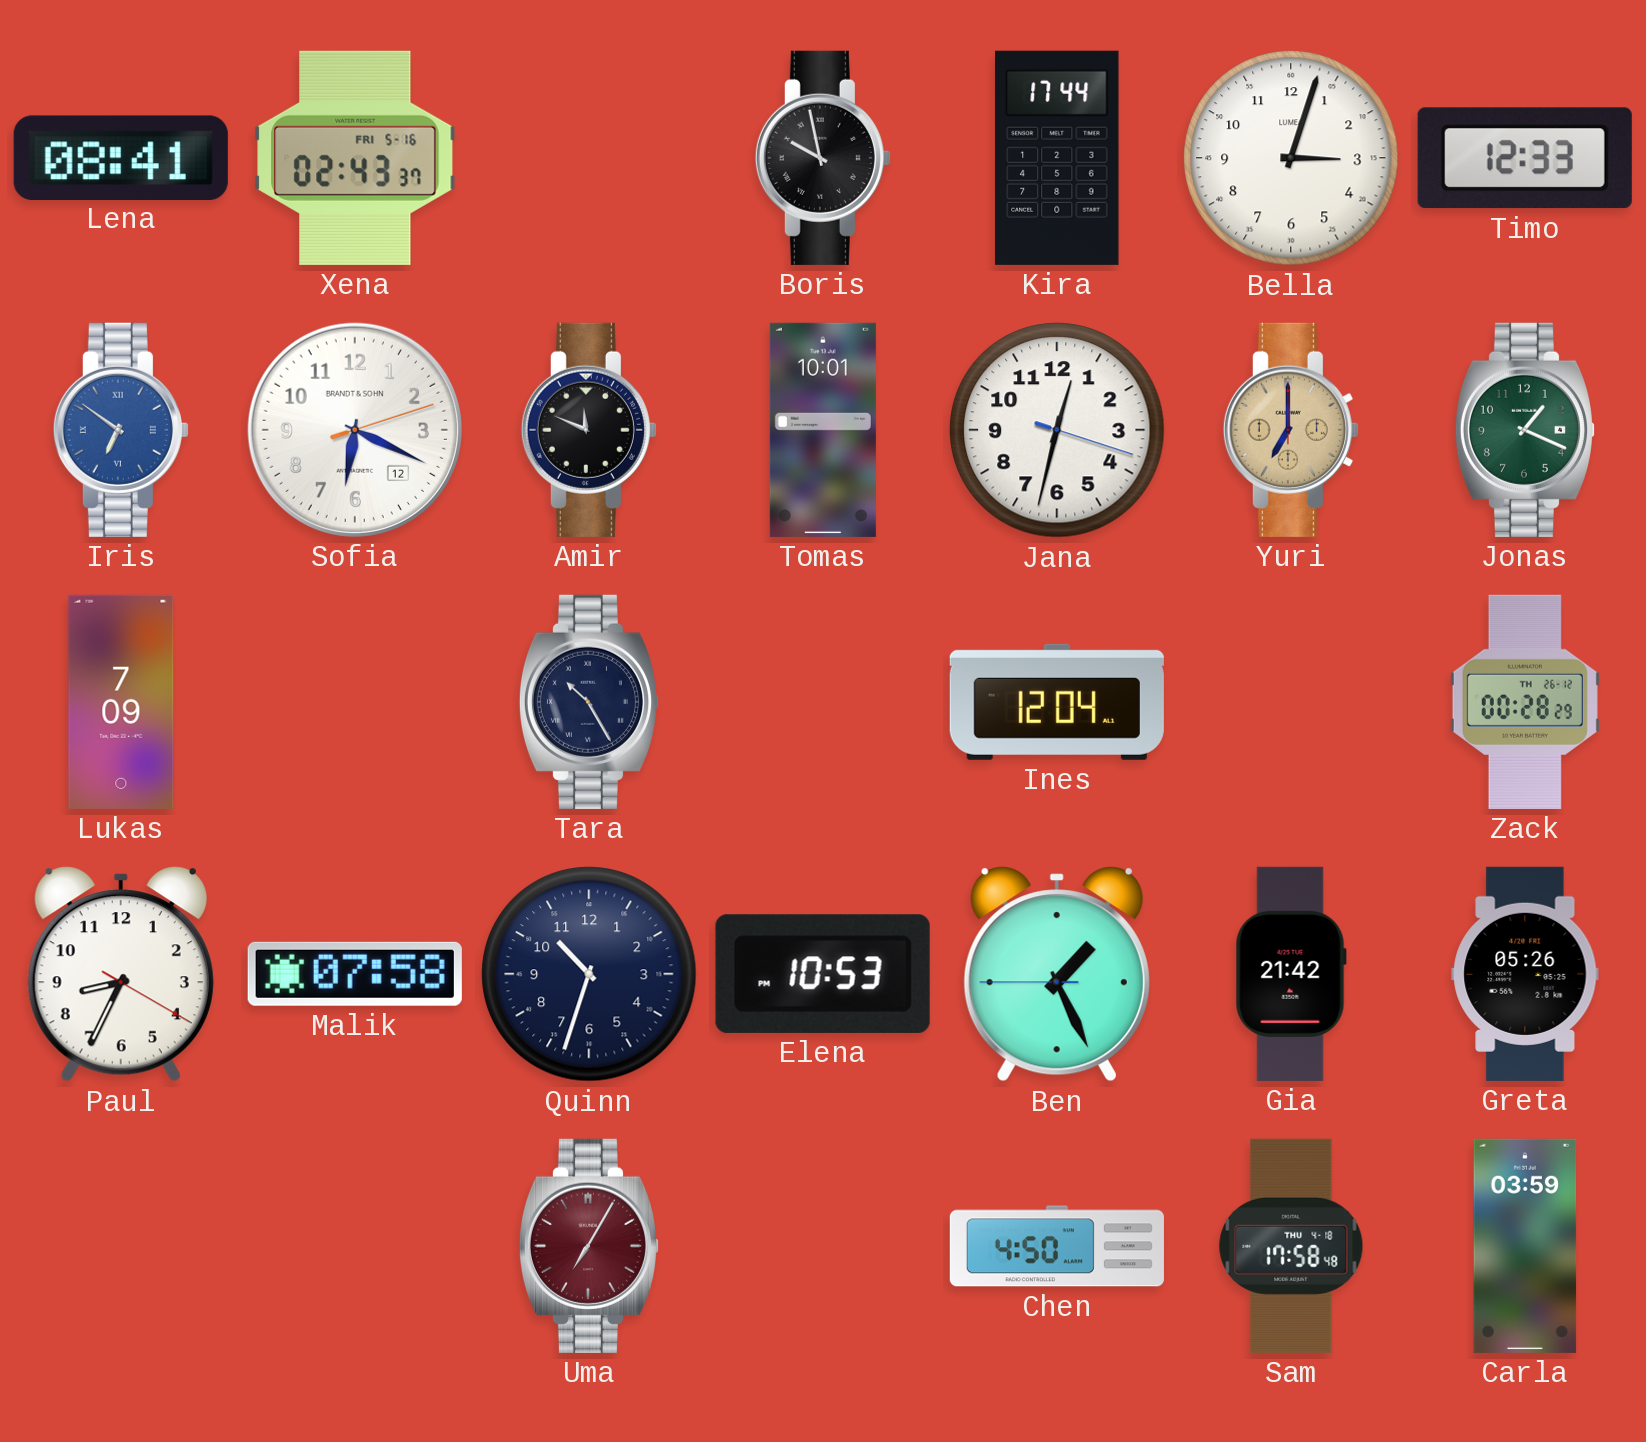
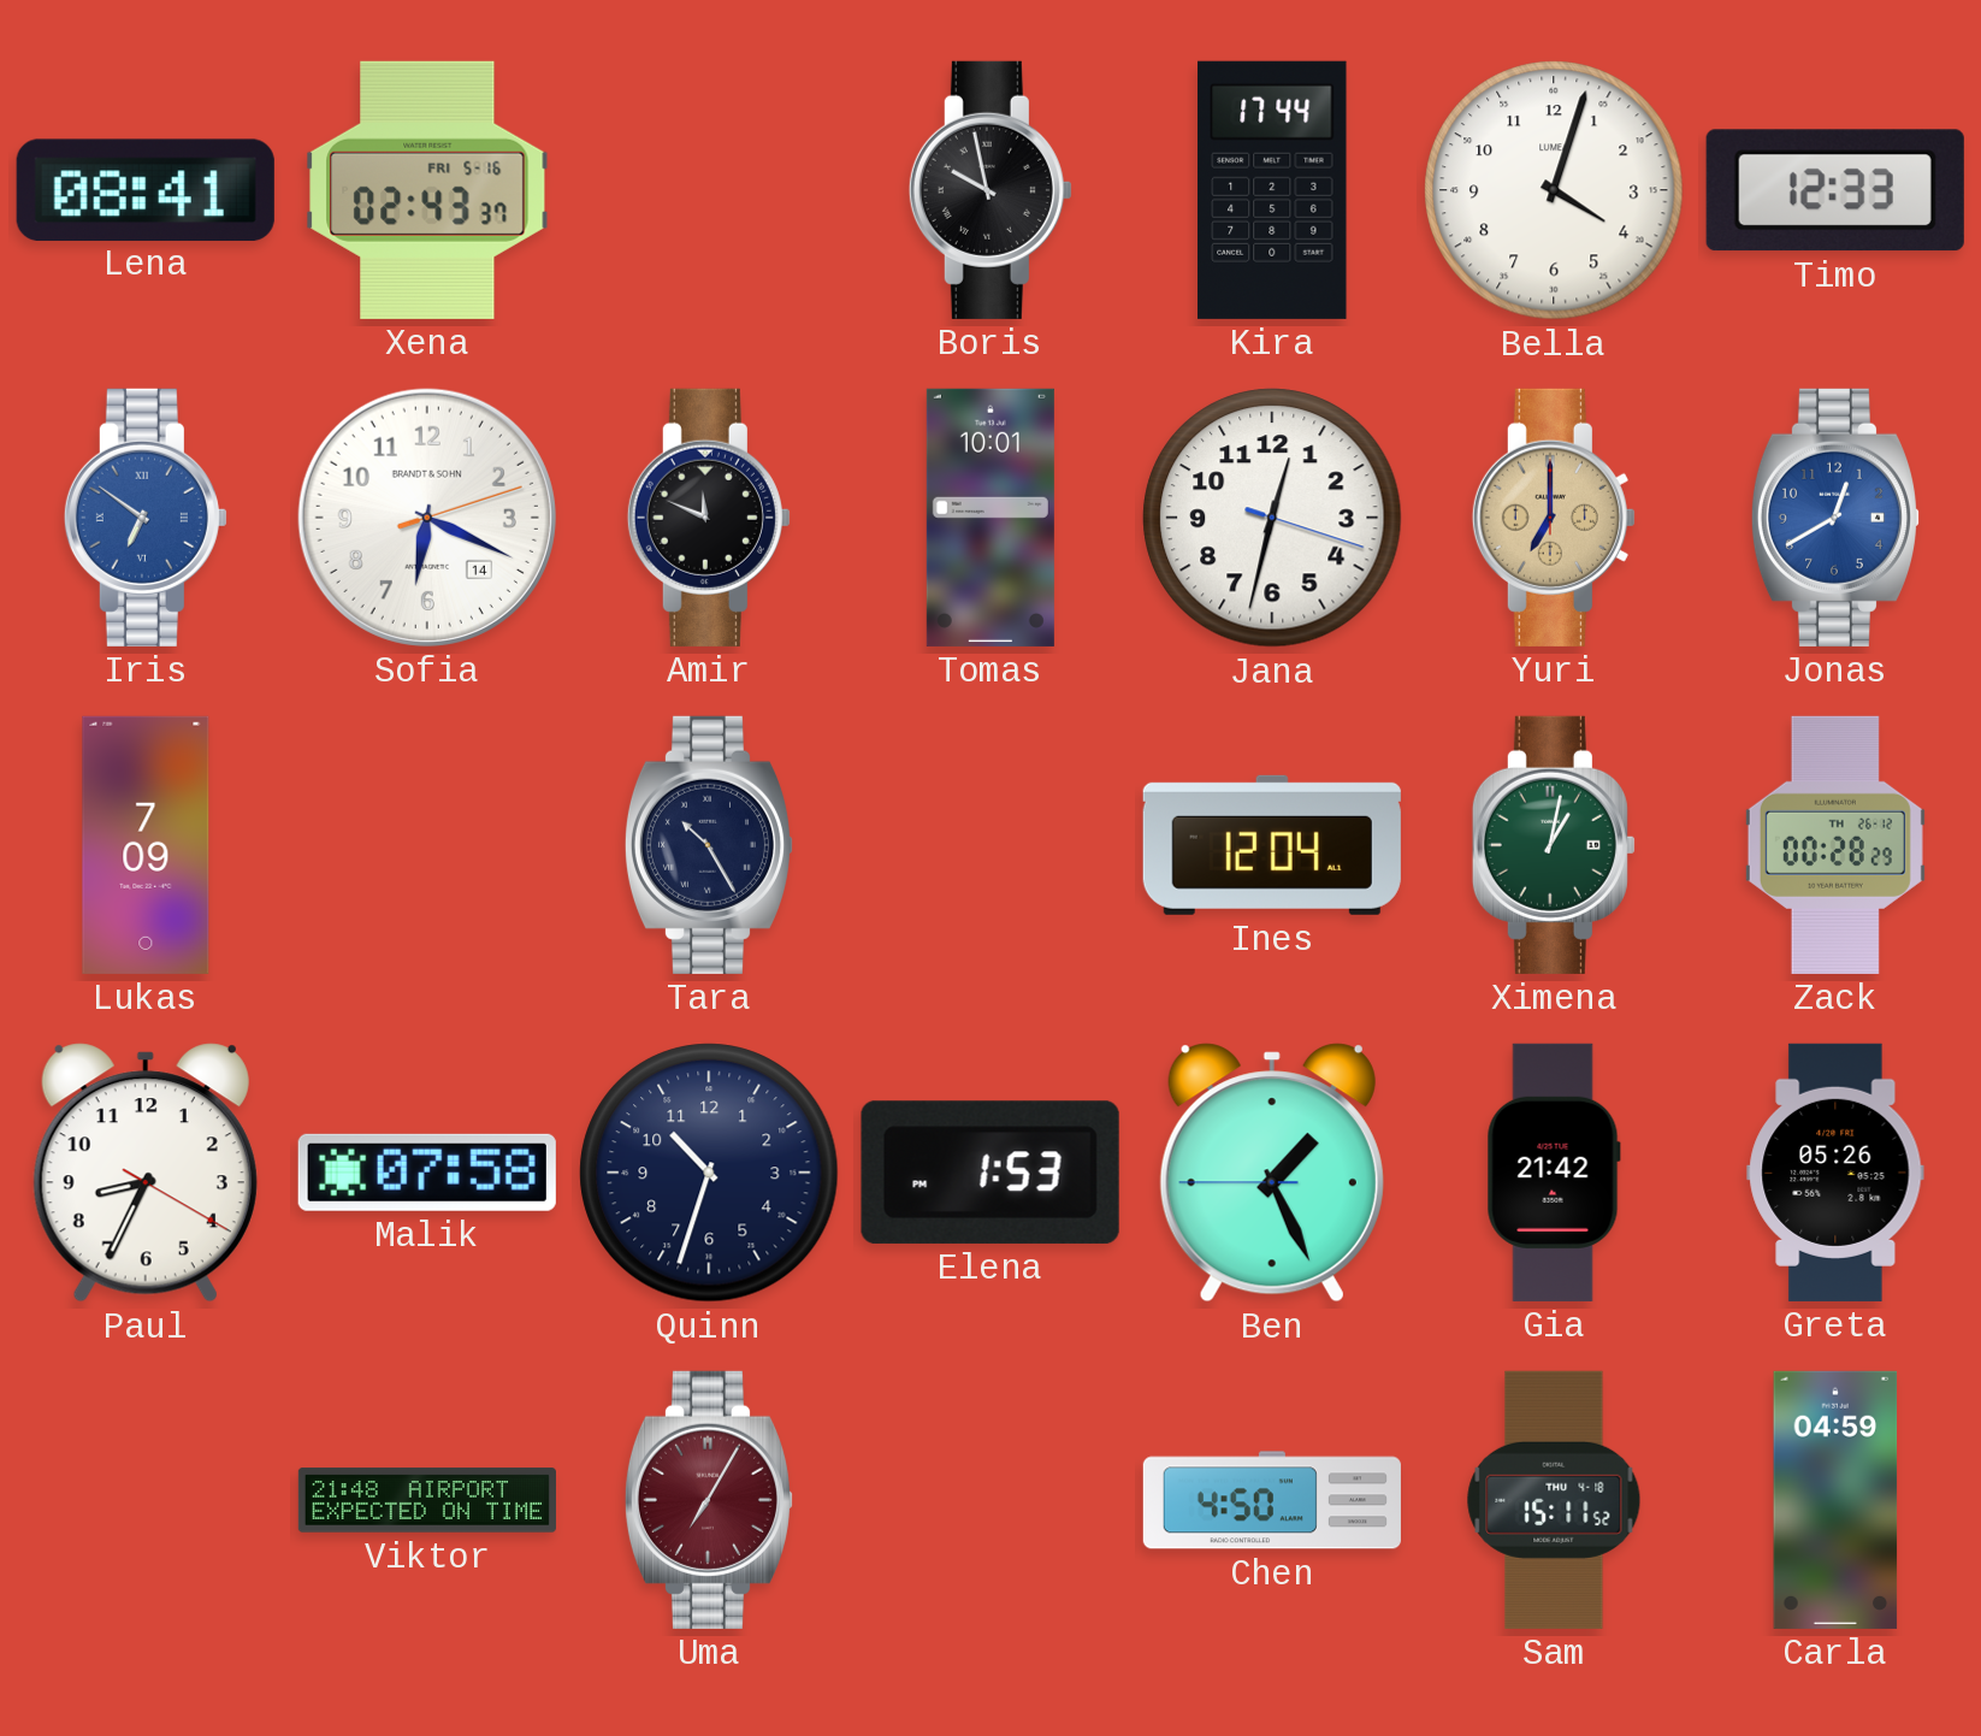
Bella: 3:03 -> 4:03 (1554, 190)
Sofia date: 12 -> 14 (427, 518)
Jonas: 1:19 -> 12:40 (1834, 518)
Jonas dial: green -> blue (1834, 518)
Ximena: none -> 1:02 (1554, 845)
Elena: 10:53 -> 1:53 (991, 1173)
Viktor: none -> 21:48 (427, 1500)
Sam: 17:58 -> 15:11 (1554, 1500)
Carla: 03:59 -> 04:59 (1835, 1500)
